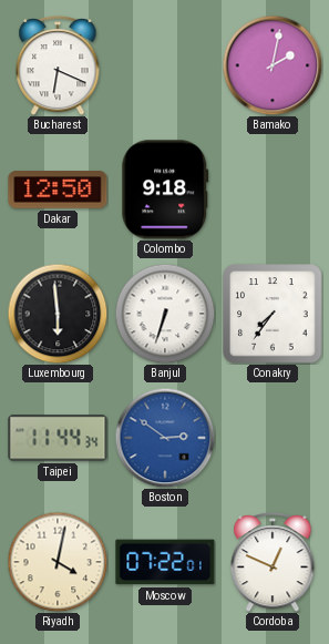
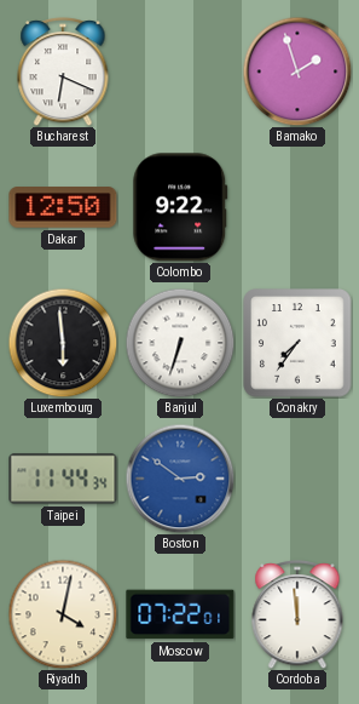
Bamako: 2:02 -> 1:57 (297, 71)
Colombo: 9:18 -> 9:22 (180, 207)
Cordoba: 12:49 -> 11:59 (297, 614)
